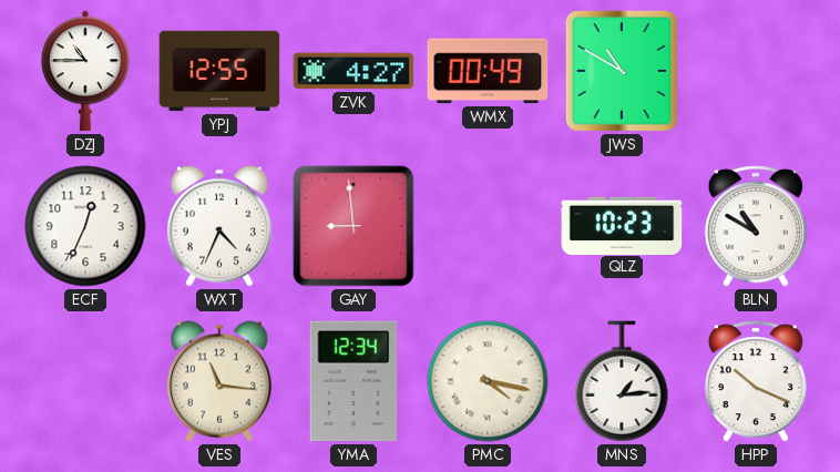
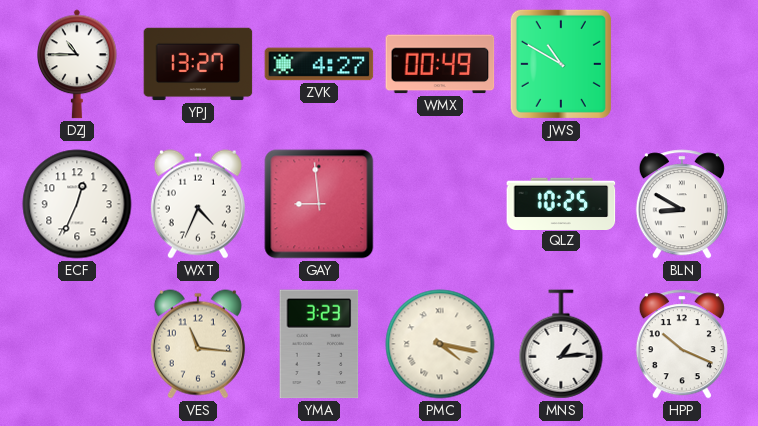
YPJ: 12:55 -> 13:27 (198, 64)
QLZ: 10:23 -> 10:25 (561, 203)
BLN: 10:50 -> 8:50 (682, 204)
YMA: 12:34 -> 3:23 (319, 344)
